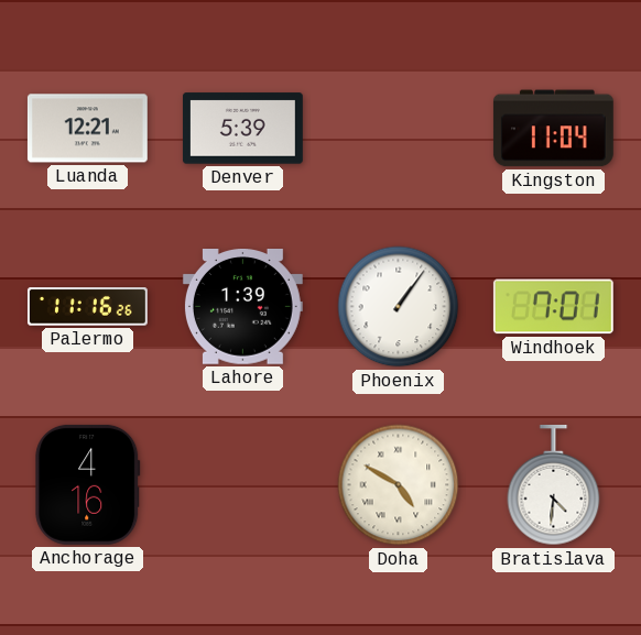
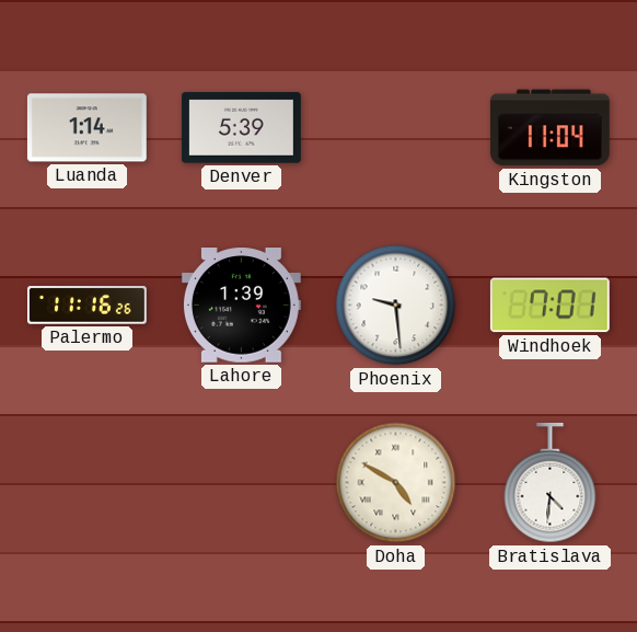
Luanda: 12:21 -> 1:14 (86, 128)
Phoenix: 1:06 -> 9:29 (396, 306)
Anchorage: 4:16 -> none (88, 484)
